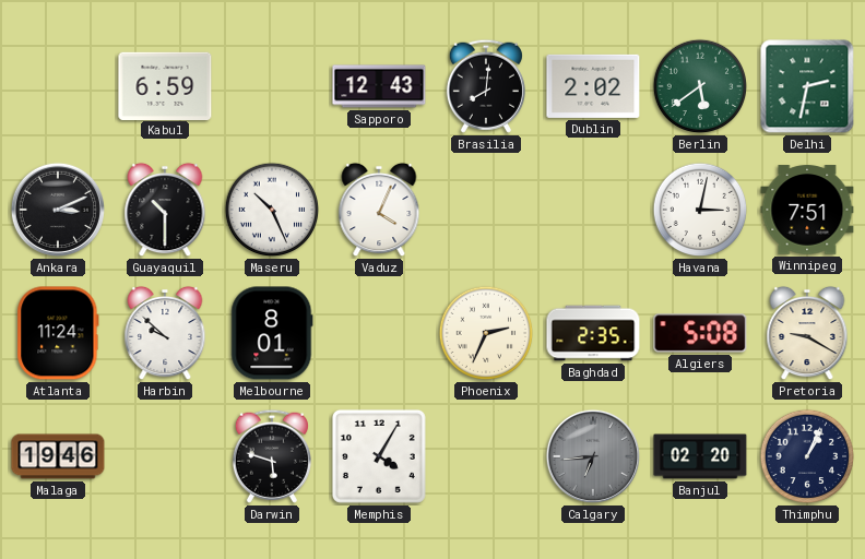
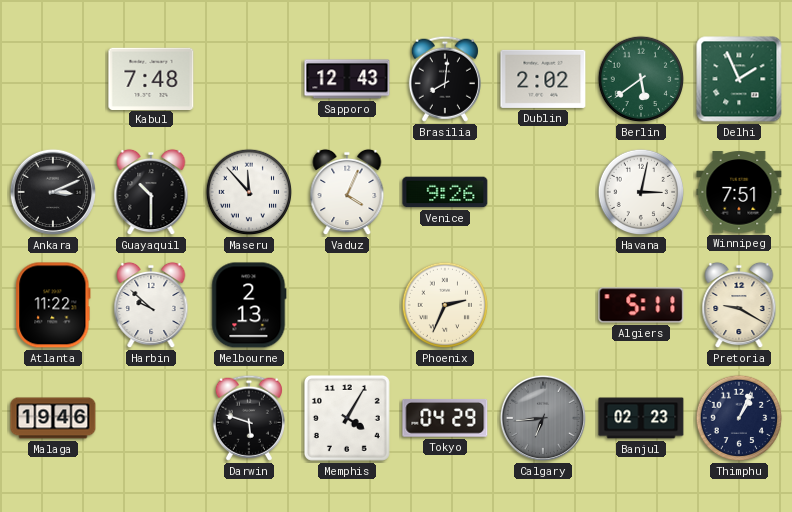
Kabul: 6:59 -> 7:48 (151, 78)
Delhi: 2:32 -> 1:56 (739, 79)
Maseru: 10:26 -> 11:53 (249, 192)
Venice: none -> 9:26 (445, 192)
Atlanta: 11:24 -> 11:22 (53, 305)
Melbourne: 8:01 -> 2:13 (249, 305)
Baghdad: 2:35 -> none (593, 333)
Algiers: 5:08 -> 5:11 (641, 305)
Tokyo: none -> 04:29 (445, 418)
Banjul: 02:20 -> 02:23 (641, 418)
